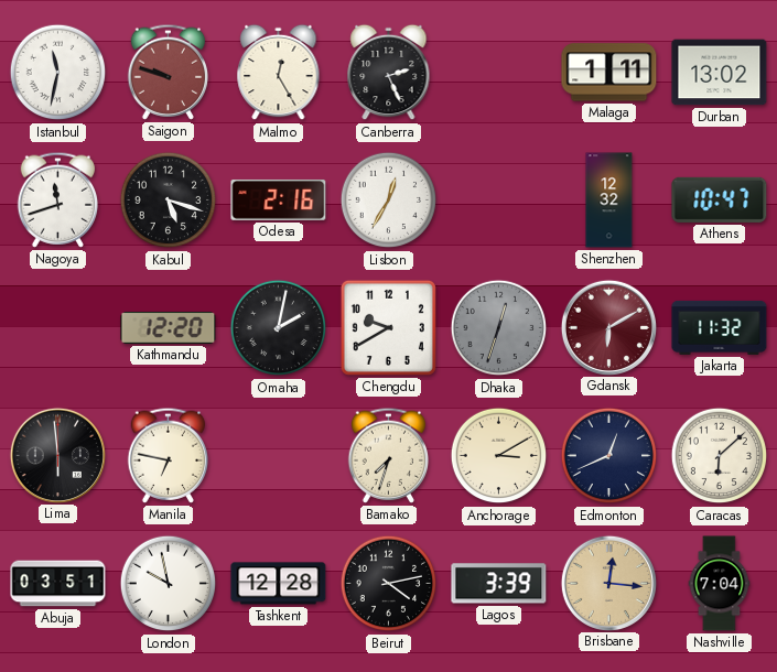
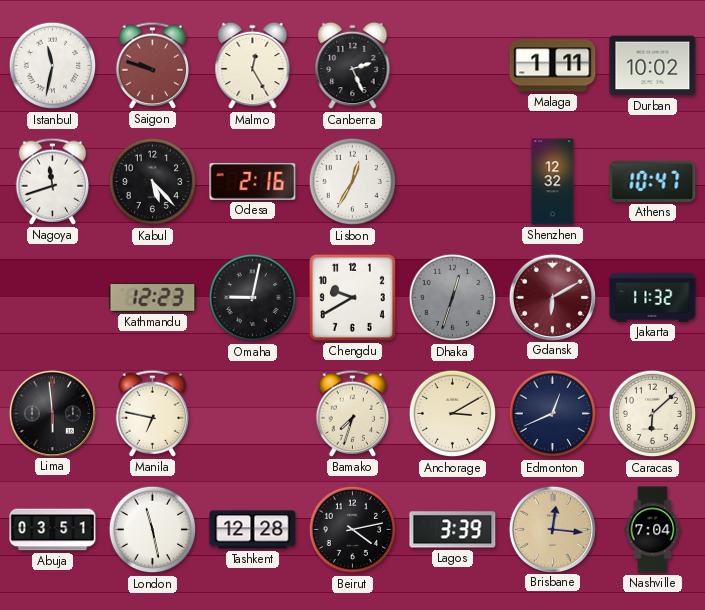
Durban: 13:02 -> 10:02 (653, 66)
Kabul: 5:18 -> 5:23 (153, 182)
Kathmandu: 12:20 -> 12:23 (153, 297)
Omaha: 2:02 -> 9:02 (253, 298)
London: 9:58 -> 11:28 (153, 530)
